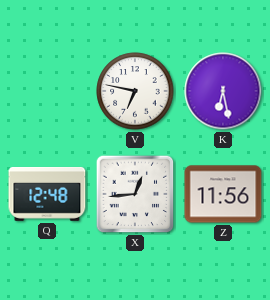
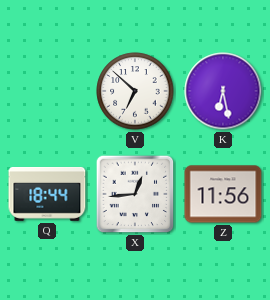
V: 6:47 -> 6:52 (135, 91)
Q: 12:48 -> 18:44 (47, 194)
